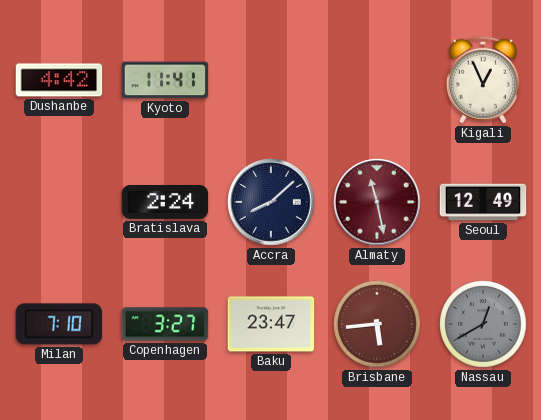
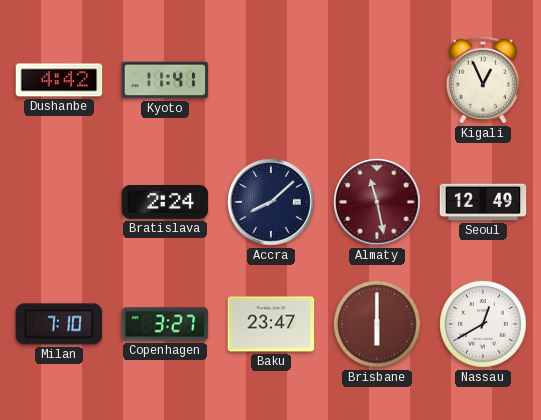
Brisbane: 5:44 -> 6:00 (377, 324)
Nassau dial: grey -> white (483, 324)
